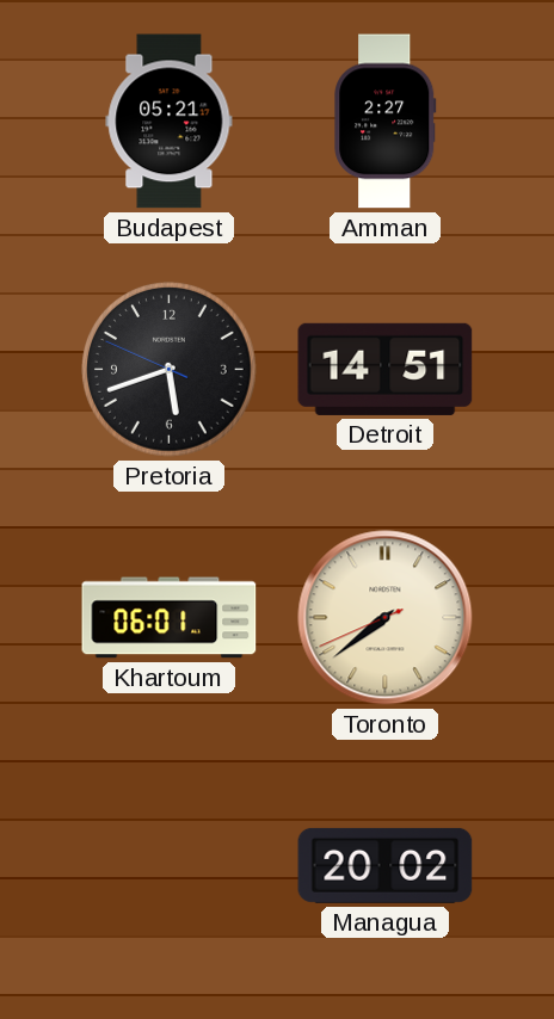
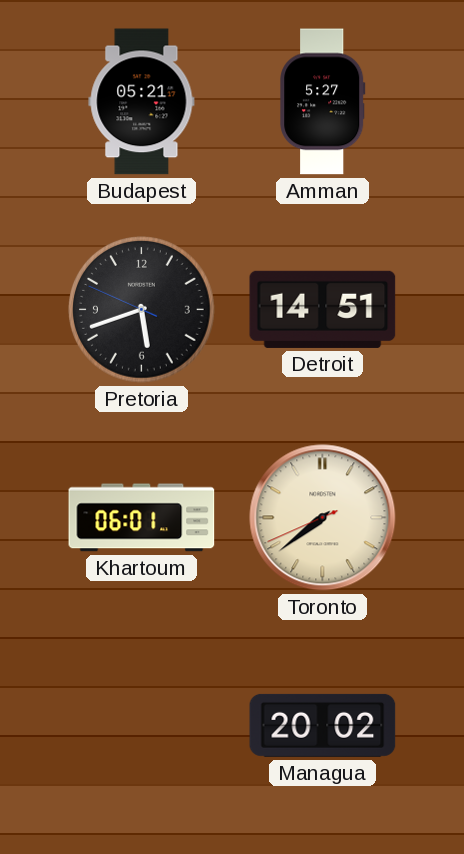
Amman: 2:27 -> 5:27 (323, 102)
